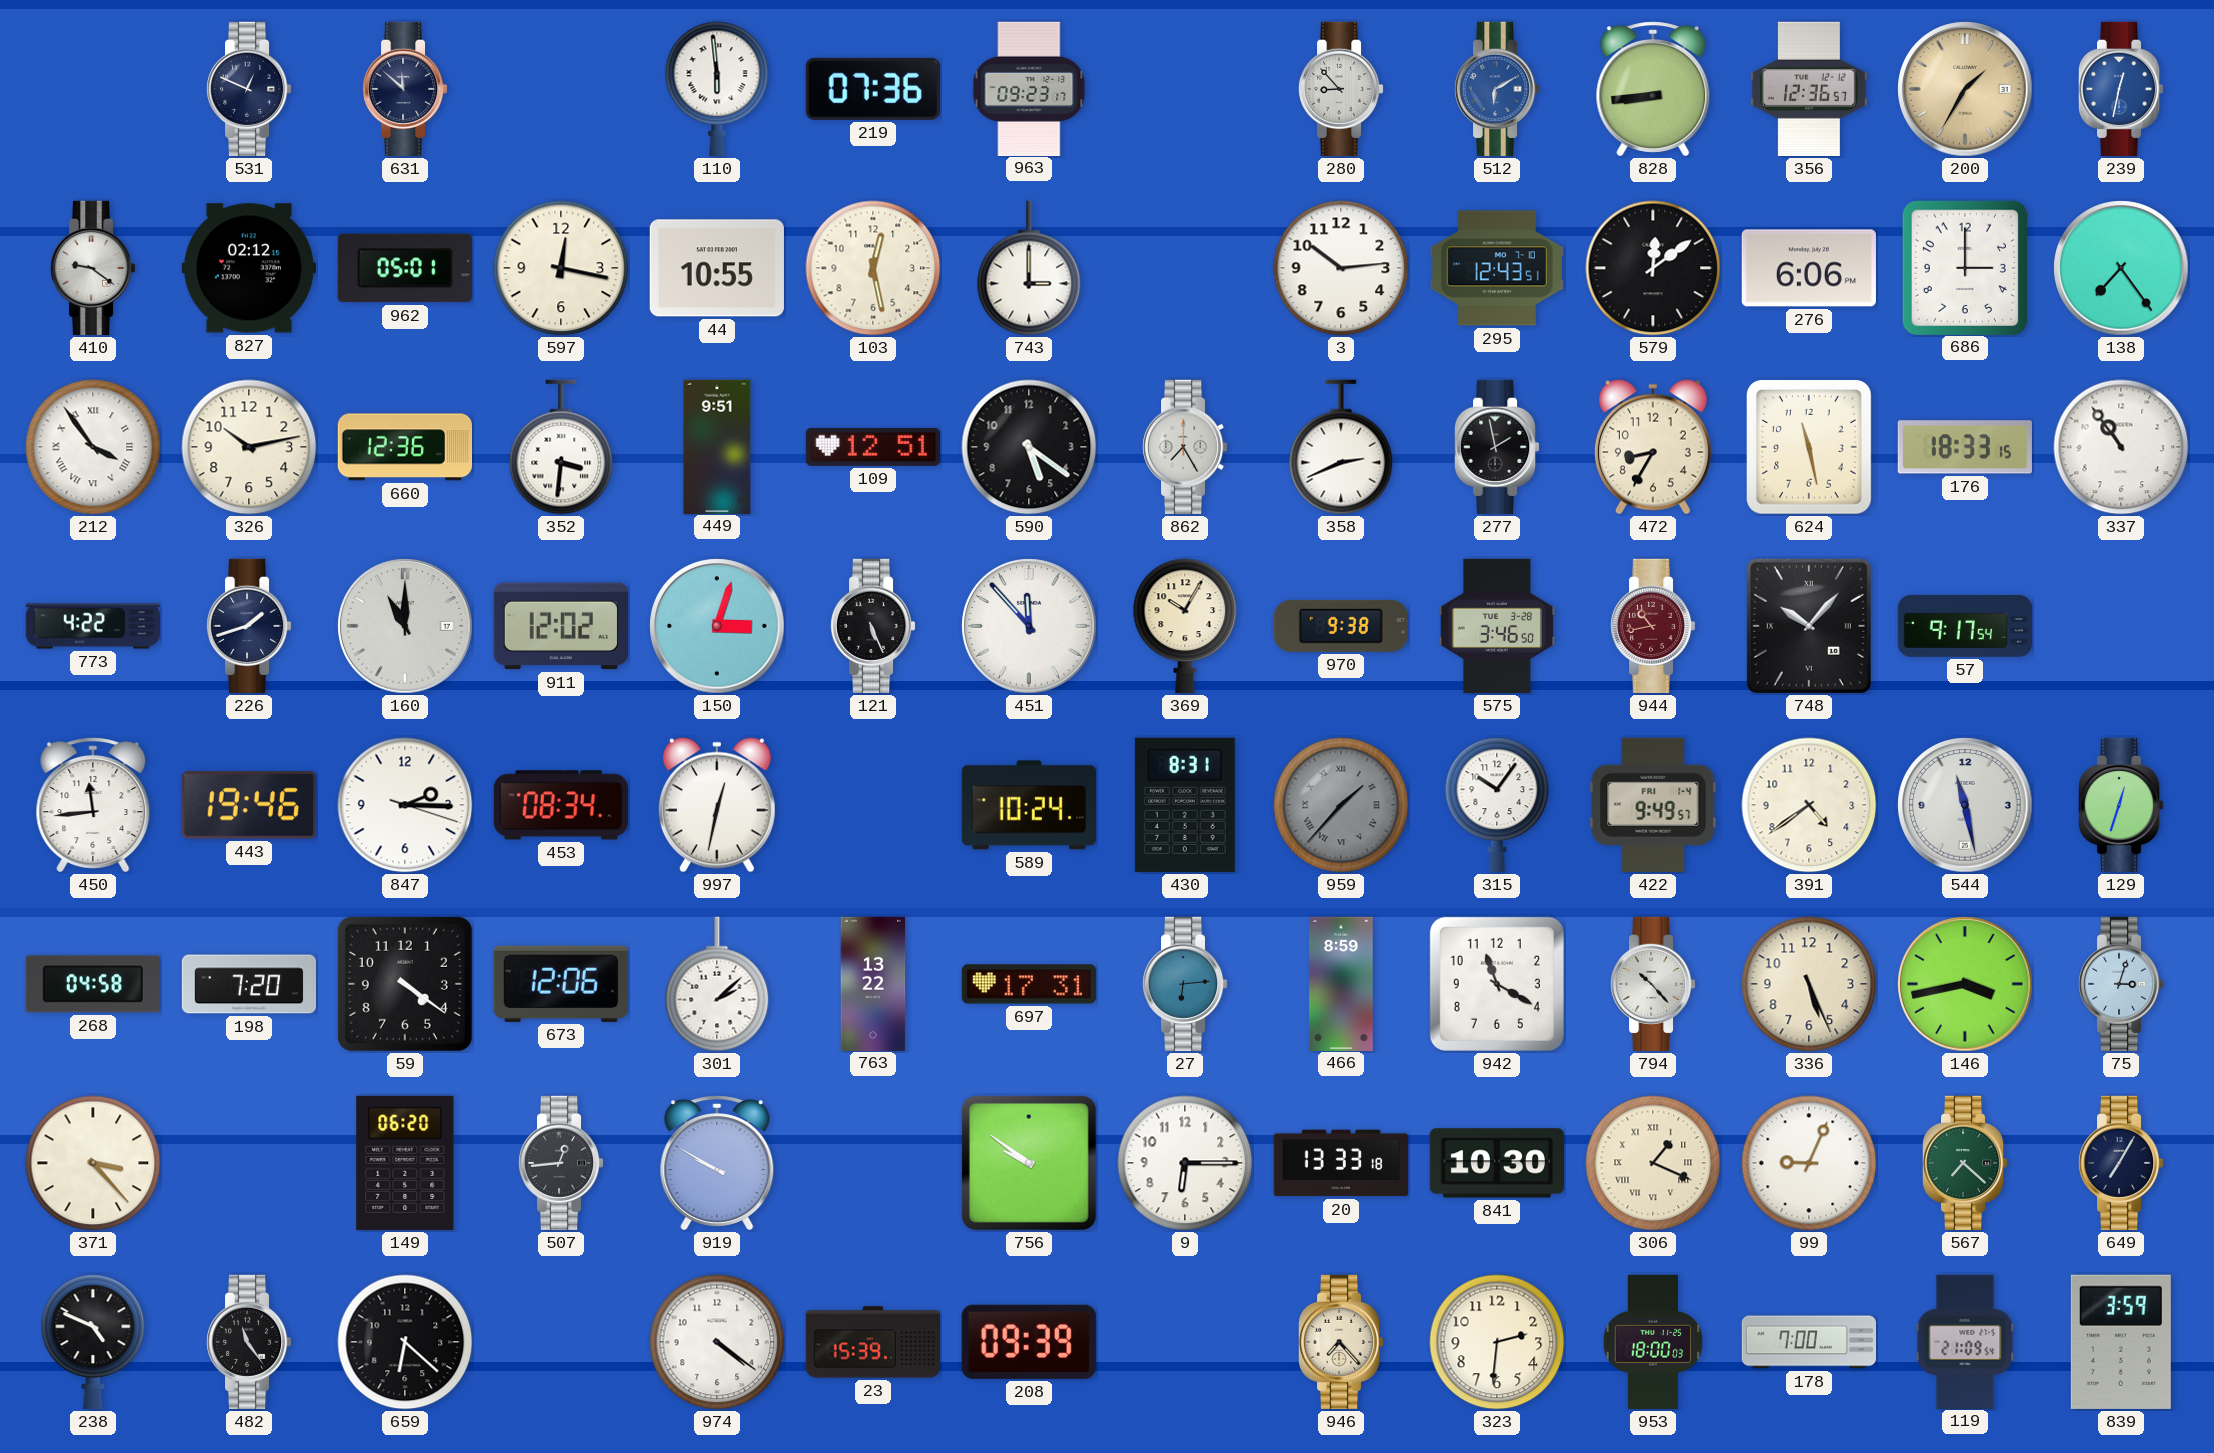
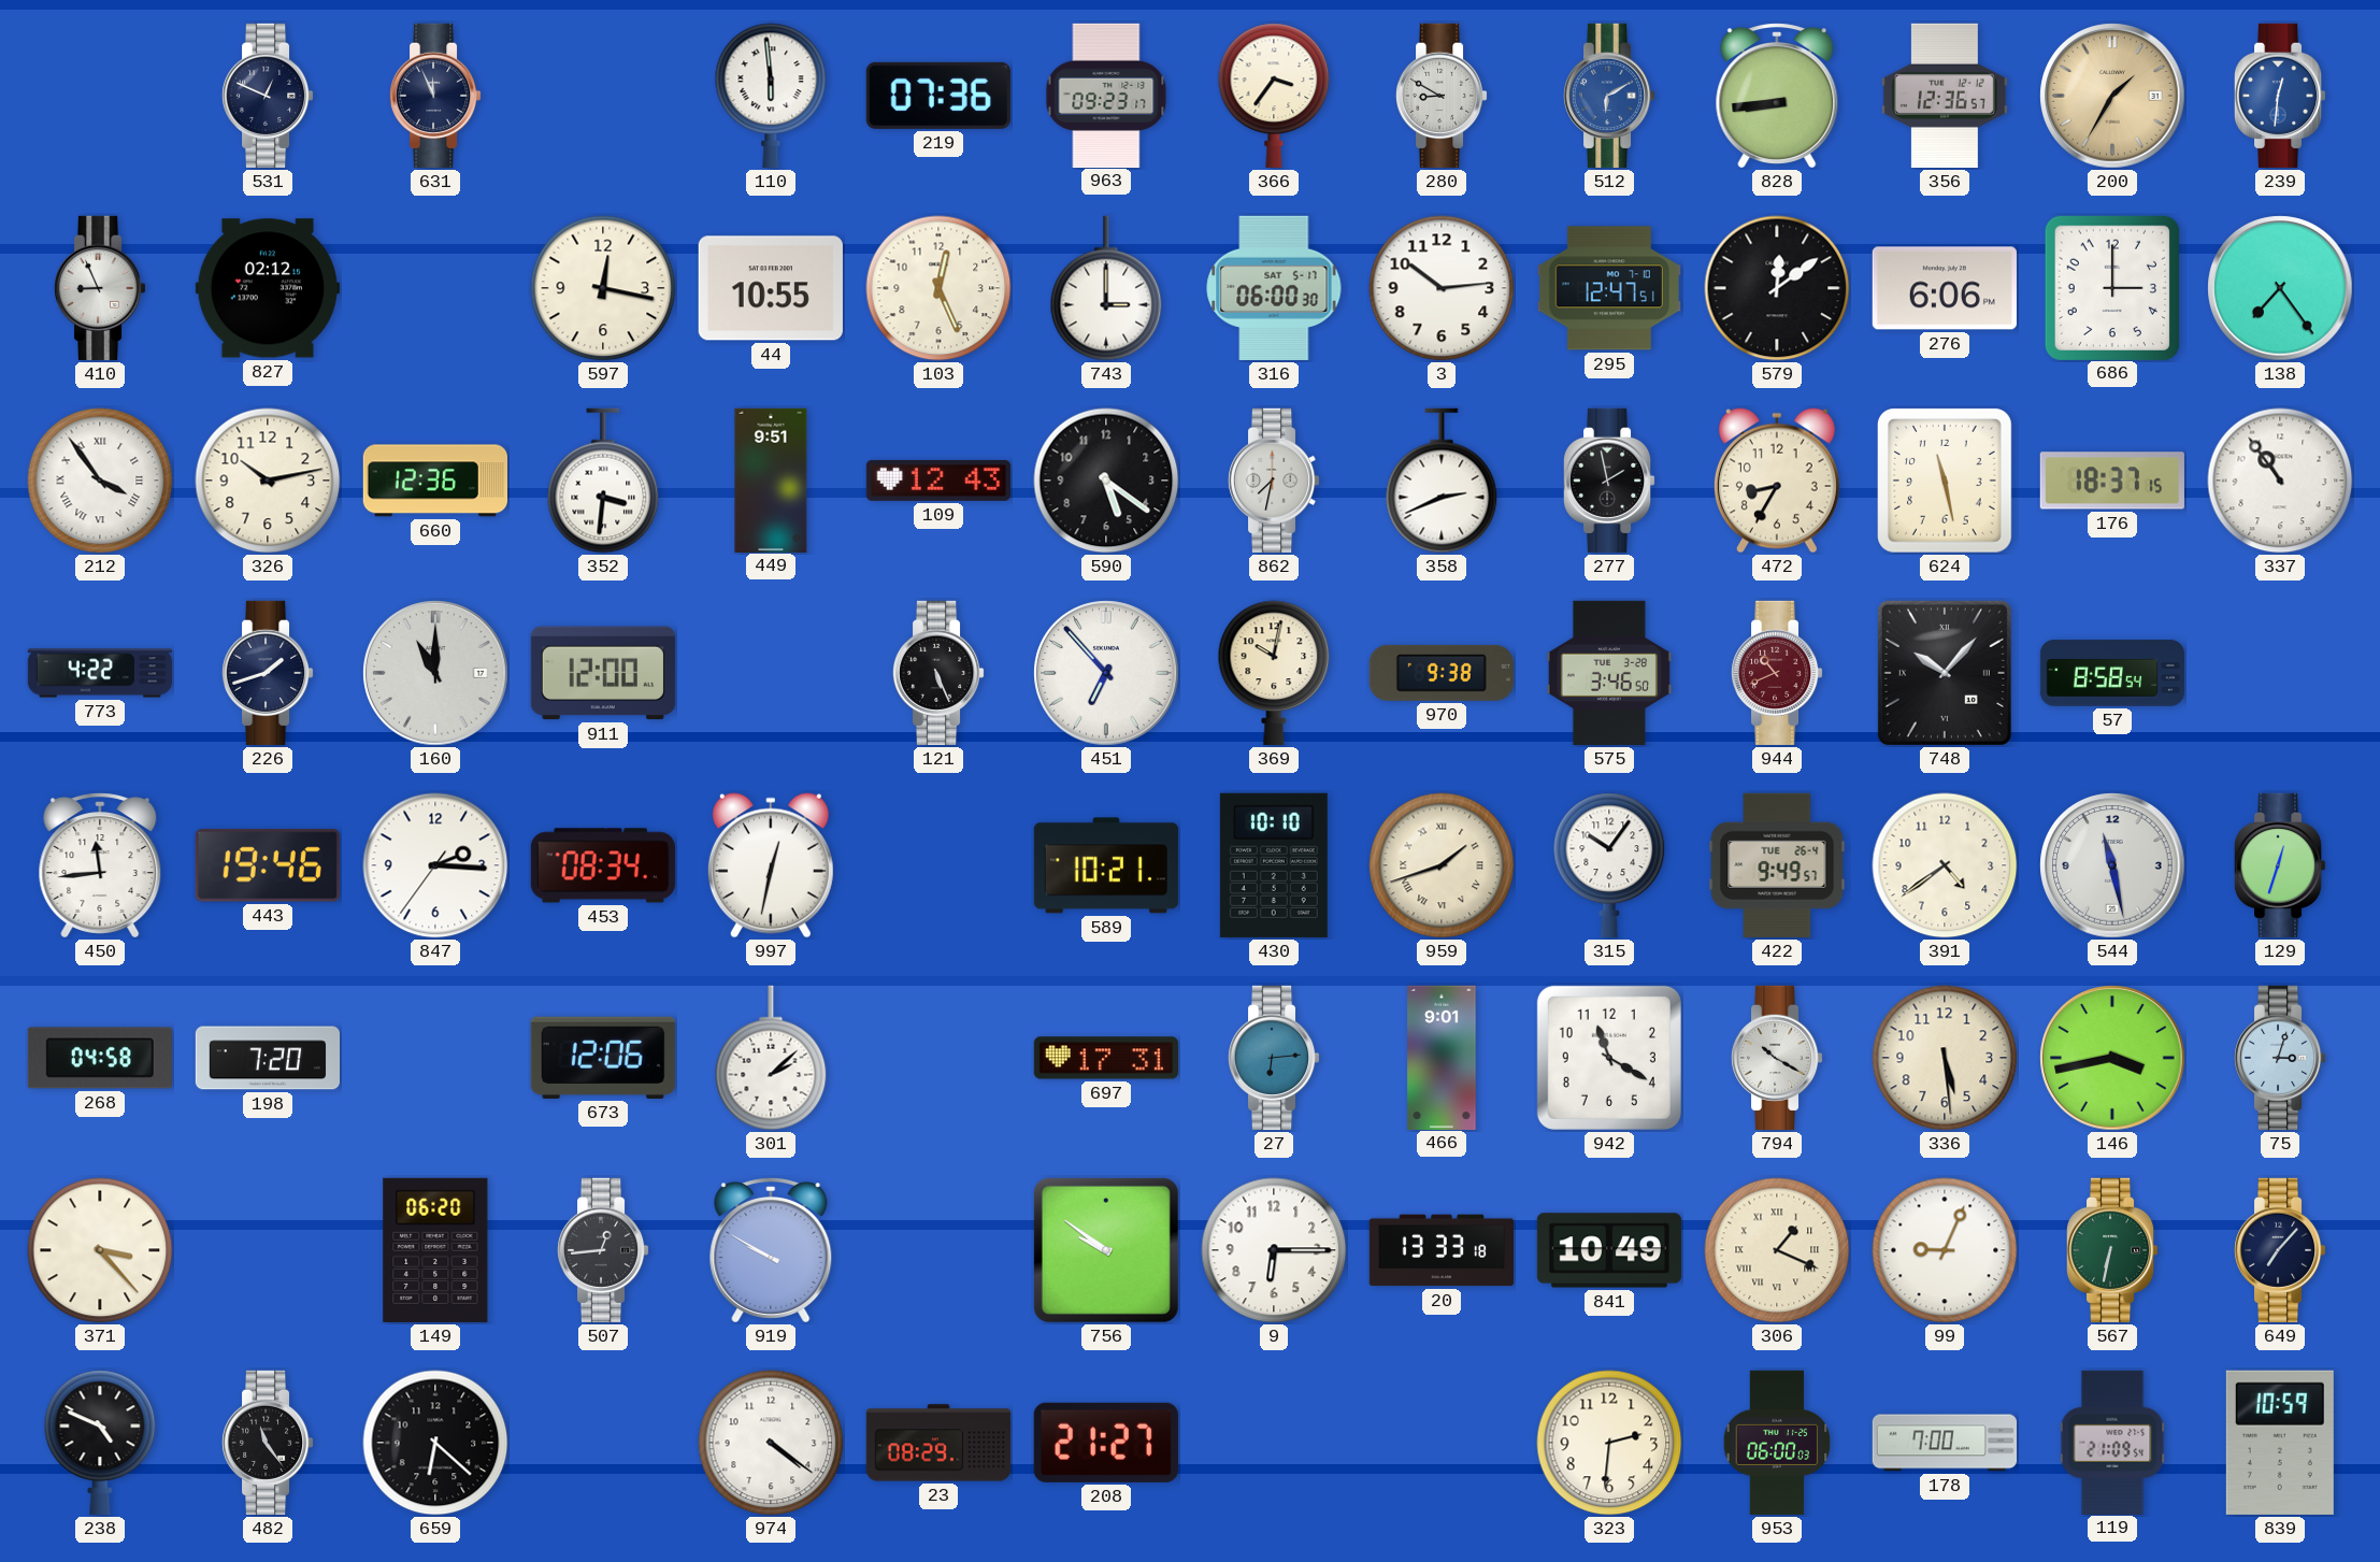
631: 11:52 -> 11:56 (435, 96)
366: none -> 3:36 (1274, 96)
280: 8:53 -> 8:50 (1442, 96)
239: 12:32 -> 12:31 (2280, 96)
410: 9:21 -> 8:56 (100, 288)
962: 05:01 -> none (405, 268)
103: 12:28 -> 12:26 (938, 288)
316: none -> 06:00 (1274, 288)
295: 12:43 -> 12:47 (1609, 288)
109: 12:51 -> 12:43 (938, 481)
862: 7:25 -> 7:32 (1274, 481)
176: 18:33 -> 18:37 (2112, 481)
911: 12:02 -> 12:00 (603, 673)
150: 3:03 -> none (717, 626)
451: 11:53 -> 6:53 (1106, 673)
369: 10:05 -> 10:02 (1274, 673)
944: 10:43 -> 10:41 (1777, 673)
57: 9:17 -> 8:58 (2111, 673)
847: 2:15:18 -> 2:15:36 (435, 865)
589: 10:24 -> 10:21 (1106, 865)
430: 8:31 -> 10:10 (1274, 865)
959: 1:37 -> 1:42 (1442, 865)
959 dial: grey -> cream (1442, 865)
422 date: FRI 1-4 -> TUE 26-4 (1777, 865)
59: 4:21 -> none (405, 984)
763: 13:22 -> none (873, 983)
466: 8:59 -> 9:01 (1442, 1057)
794: 10:23 -> 10:20 (1777, 1058)
336: 5:26 -> 5:29 (1945, 1058)
841: 10:30 -> 10:49 (1609, 1250)
567: 7:22 -> 6:32 (2112, 1250)
649: 7:05 -> 7:07 (2280, 1250)
23: 15:39 -> 08:29 (937, 1443)
208: 09:39 -> 21:27 (1106, 1443)
946: 7:23 -> none (1341, 1342)
953: 18:00 -> 06:00 (1777, 1443)
839: 3:59 -> 10:59 (2280, 1443)
